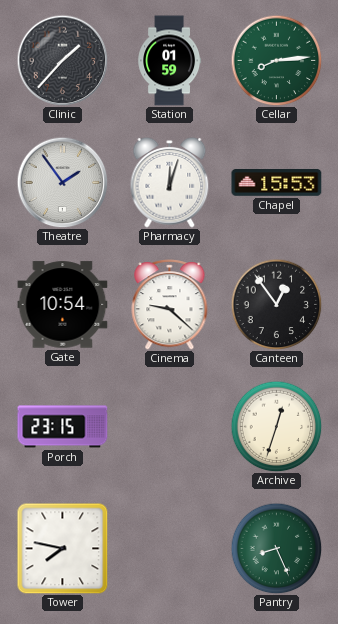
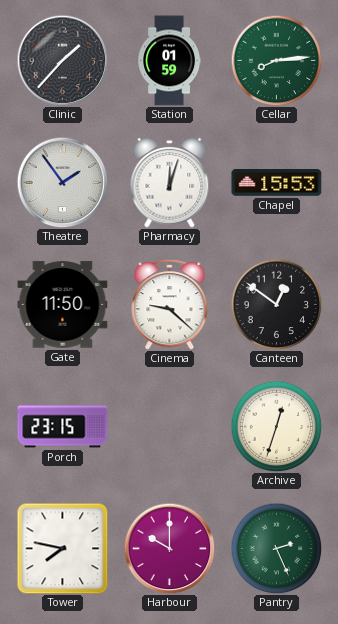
Gate: 10:54 -> 11:50 (63, 305)
Canteen: 12:54 -> 12:51 (276, 304)
Harbour: none -> 10:00 (169, 548)
Pantry: 8:26 -> 2:26 (276, 548)
